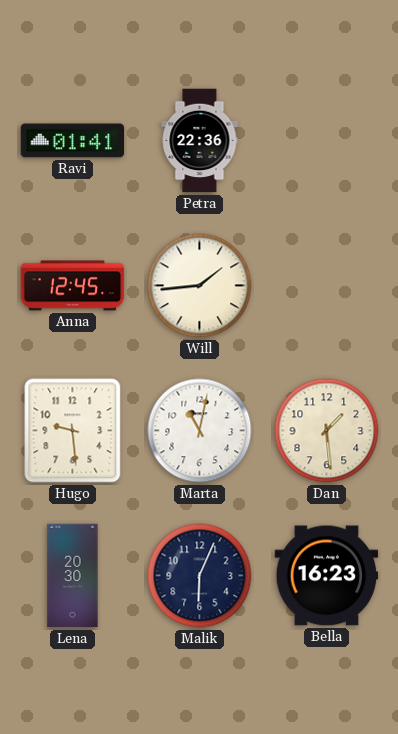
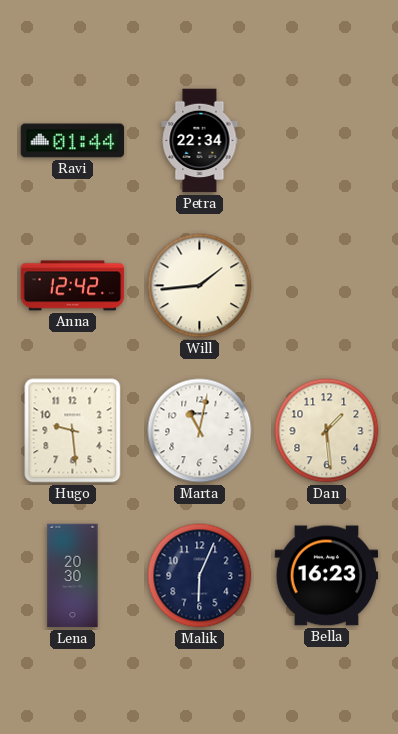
Ravi: 01:41 -> 01:44 (73, 141)
Petra: 22:36 -> 22:34 (200, 141)
Anna: 12:45 -> 12:42 (73, 286)
